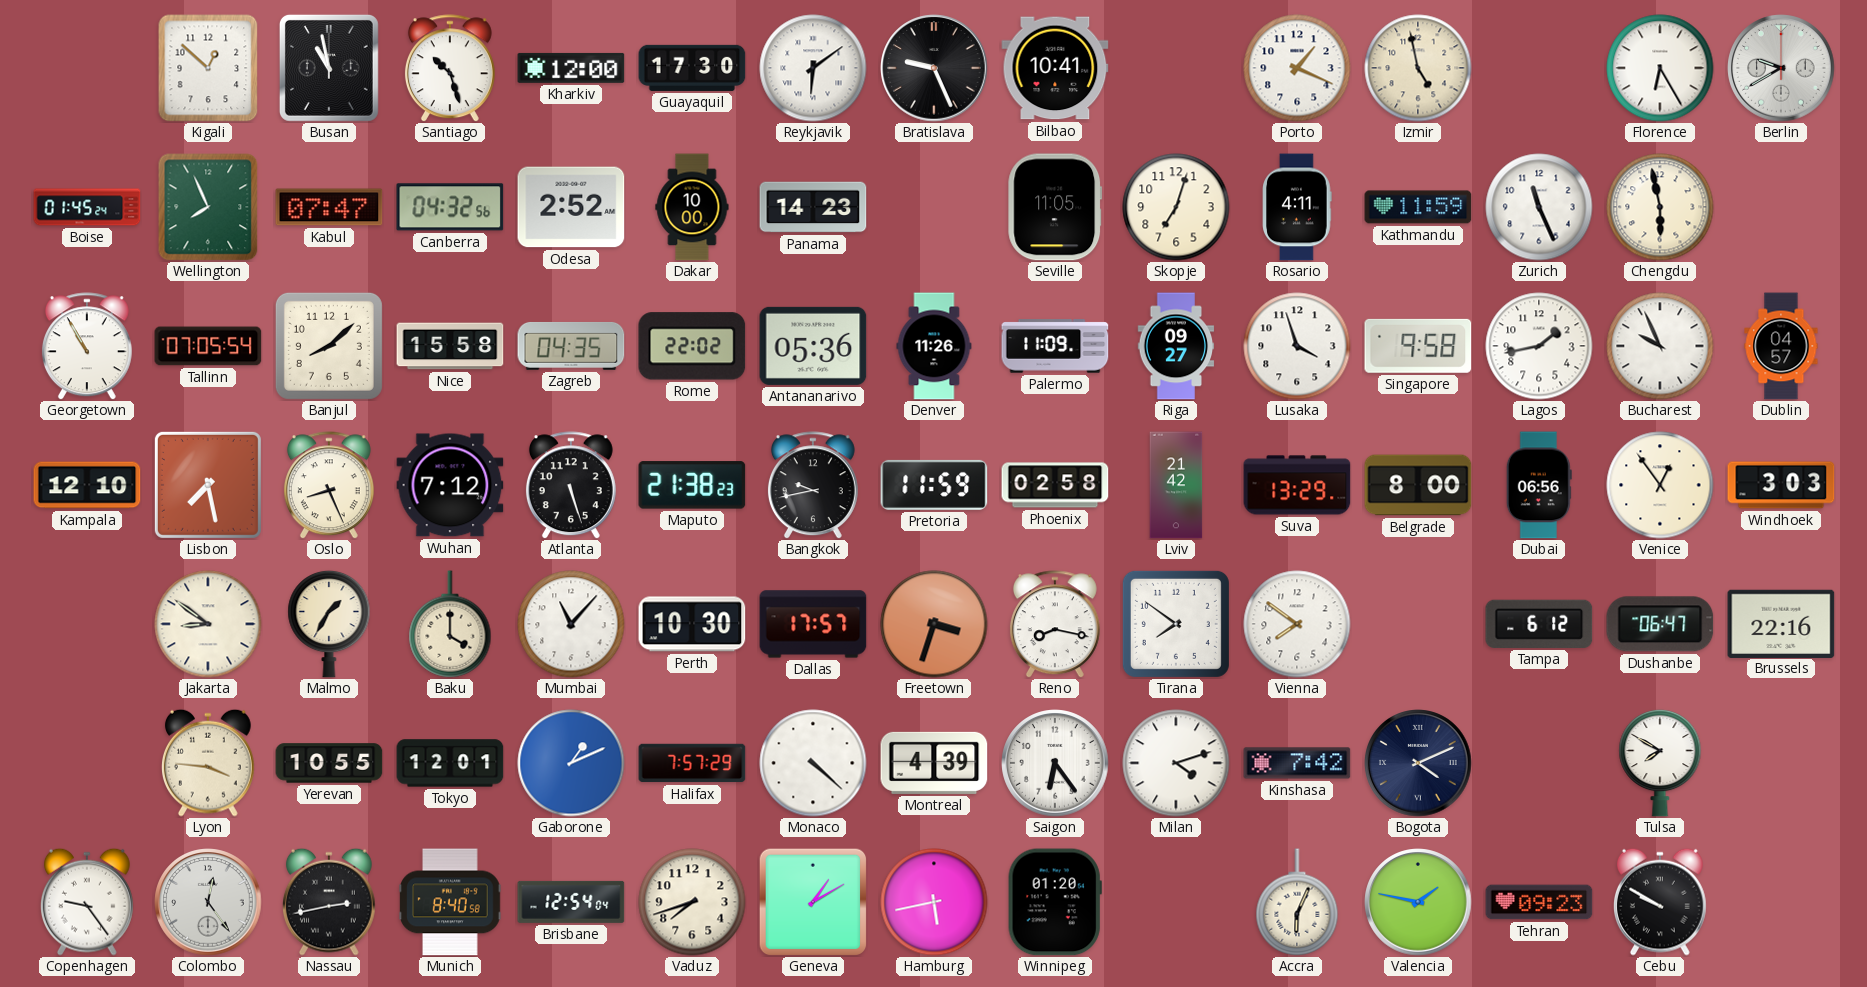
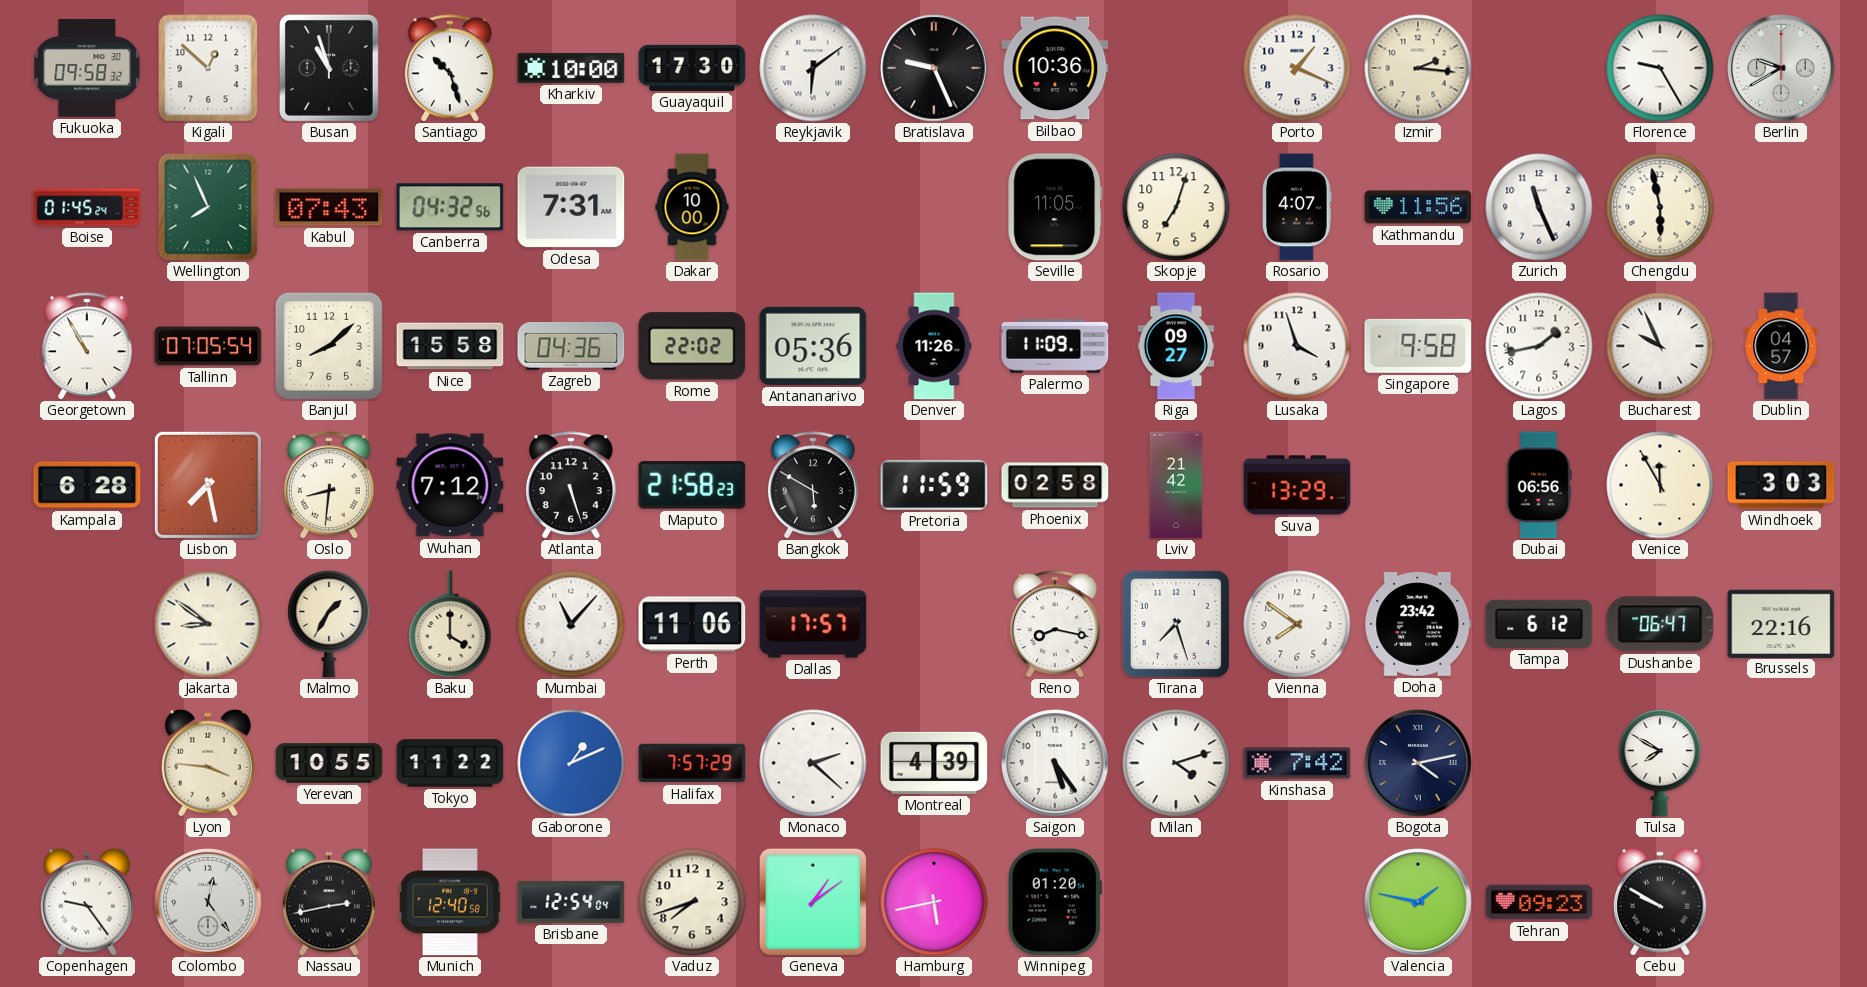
Fukuoka: none -> 09:58 (87, 69)
Busan: 10:58 -> 10:57 (329, 68)
Kharkiv: 12:00 -> 10:00 (571, 68)
Bilbao: 10:41 -> 10:36 (1055, 68)
Izmir: 4:58 -> 2:16 (1418, 68)
Florence: 6:25 -> 9:25 (1660, 68)
Kabul: 07:47 -> 07:43 (329, 207)
Odesa: 2:52 -> 7:31 (571, 207)
Panama: 14:23 -> none (813, 207)
Rosario: 4:11 -> 4:07 (1297, 207)
Kathmandu: 11:59 -> 11:56 (1418, 207)
Zagreb: 04:35 -> 04:36 (571, 346)
Kampala: 12:10 -> 6:28 (87, 485)
Oslo: 8:26 -> 8:31 (329, 485)
Maputo: 21:38 -> 21:58 (692, 485)
Bangkok: 9:43 -> 5:50 (813, 485)
Belgrade: 8:00 -> none (1418, 485)
Venice: 12:54 -> 11:55 (1660, 485)
Perth: 10:30 -> 11:06 (692, 624)
Freetown: 3:33 -> none (934, 624)
Tirana: 7:51 -> 7:27 (1176, 624)
Doha: none -> 23:42 (1418, 625)
Tokyo: 12:01 -> 11:22 (450, 763)
Monaco: 4:22 -> 2:22 (813, 763)
Saigon: 6:24 -> 5:24 (1055, 763)
Bogota: 4:11 -> 4:13 (1418, 763)
Munich: 8:40 -> 12:40 (450, 902)
Geneva: 1:10 -> 1:09 (813, 902)
Accra: 6:04 -> none (1297, 902)
